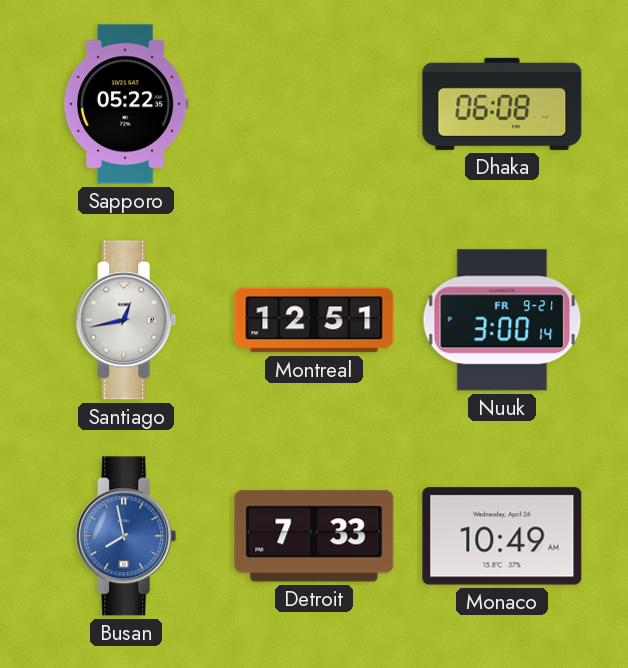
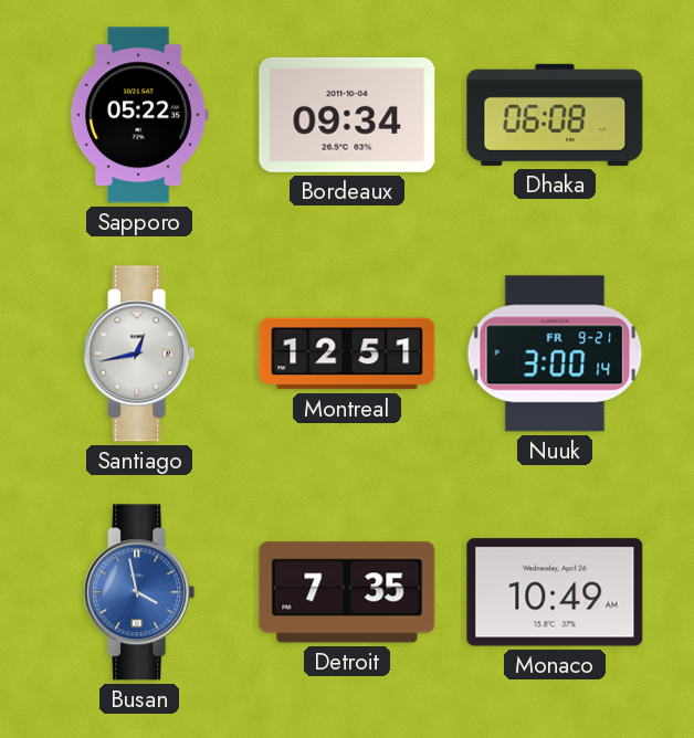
Bordeaux: none -> 09:34 (347, 115)
Busan: 7:58 -> 3:58 (139, 592)
Detroit: 7:33 -> 7:35 (347, 592)
